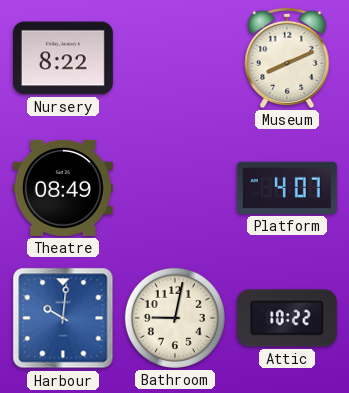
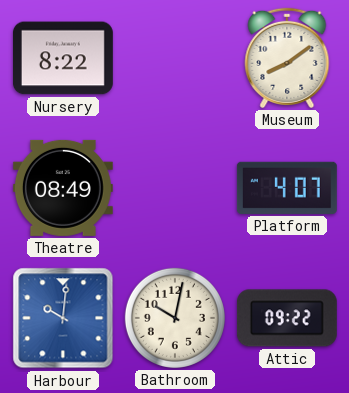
Museum: 8:11 -> 8:09 (287, 58)
Bathroom: 9:02 -> 10:02 (175, 318)
Attic: 10:22 -> 09:22 (287, 318)
